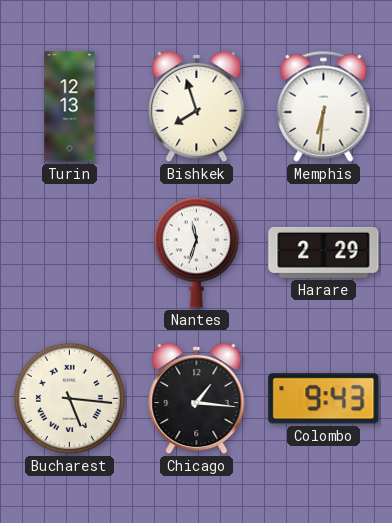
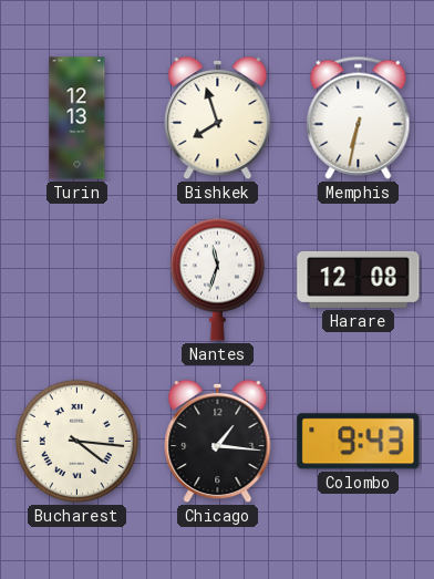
Memphis: 6:31 -> 6:32 (359, 117)
Harare: 2:29 -> 12:08 (359, 279)
Bucharest: 5:16 -> 4:16 (76, 441)
